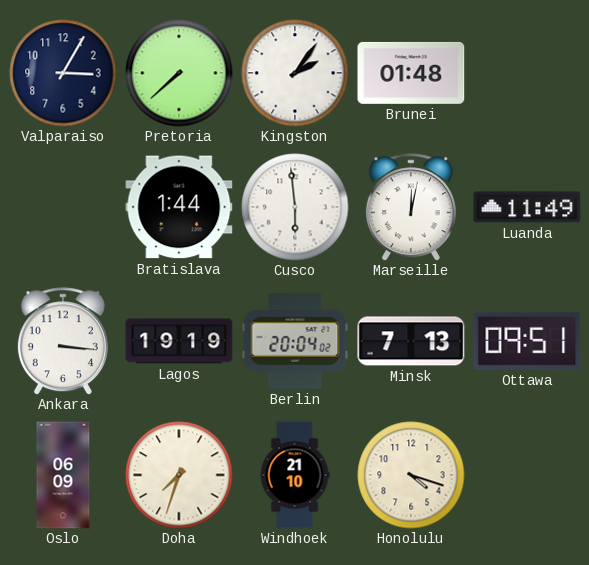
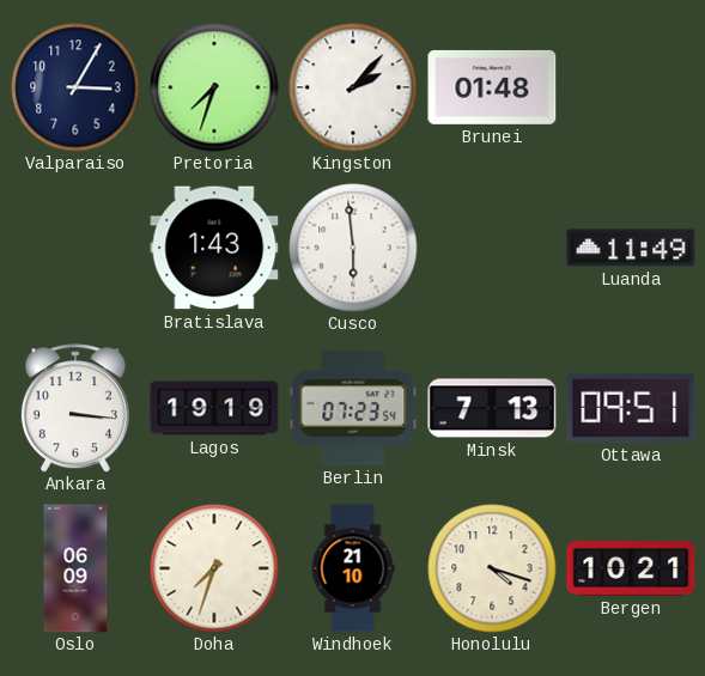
Pretoria: 7:38 -> 7:33 (214, 87)
Kingston: 2:06 -> 2:07 (353, 87)
Bratislava: 1:44 -> 1:43 (214, 248)
Marseille: 12:02 -> none (411, 207)
Berlin: 20:04 -> 07:23 (353, 408)
Bergen: none -> 10:21 (631, 570)
